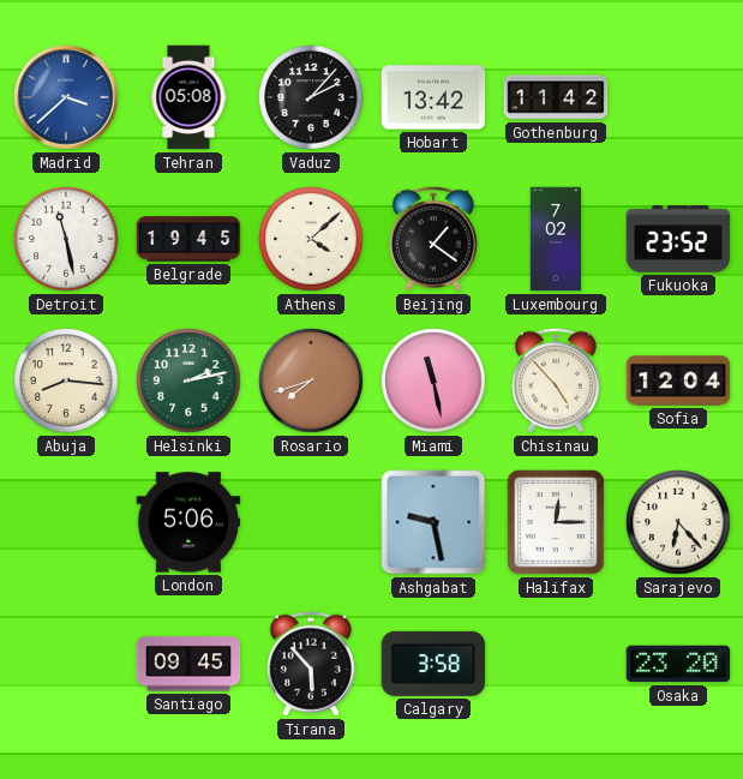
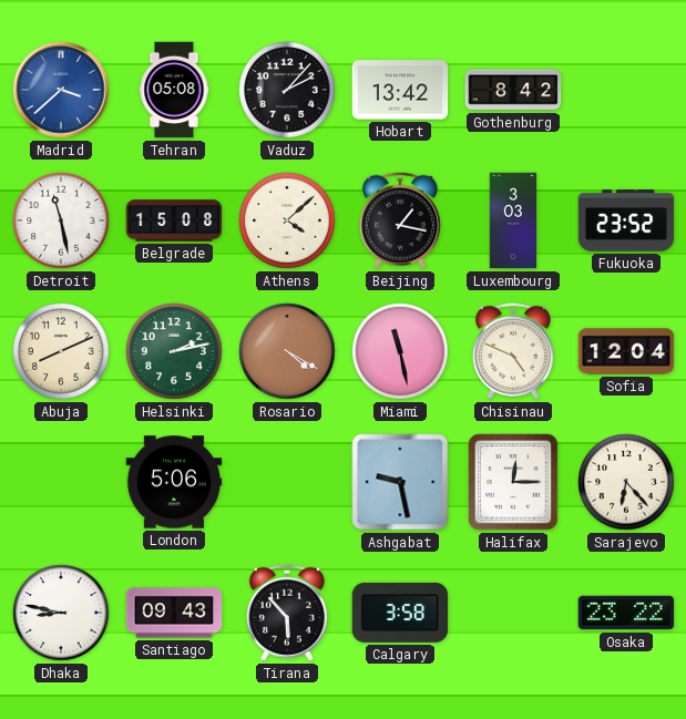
Gothenburg: 11:42 -> 8:42 (513, 90)
Belgrade: 19:45 -> 15:08 (174, 220)
Beijing: 1:21 -> 1:17 (400, 220)
Luxembourg: 7:02 -> 3:03 (513, 220)
Abuja: 8:16 -> 8:11 (61, 351)
Rosario: 7:42 -> 4:20 (287, 351)
Chisinau: 4:53 -> 4:49 (513, 351)
Dhaka: none -> 8:47 (61, 613)
Santiago: 09:45 -> 09:43 (174, 613)
Osaka: 23:20 -> 23:22 (626, 613)
